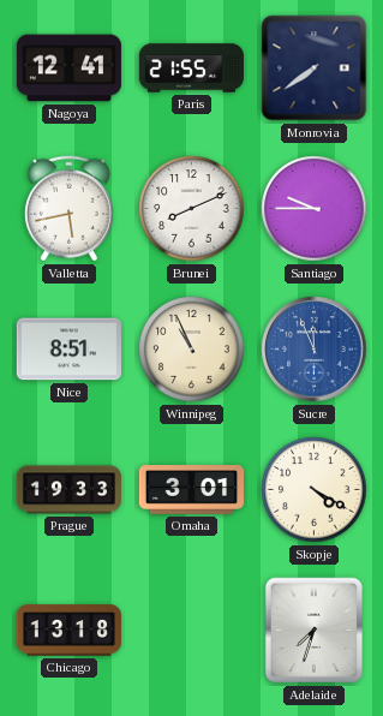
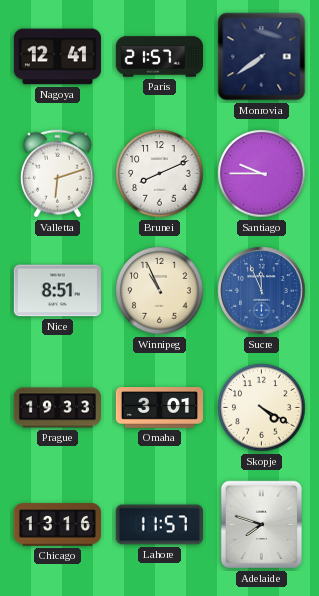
Paris: 21:55 -> 21:57 (159, 57)
Valletta: 5:43 -> 6:12 (57, 174)
Chicago: 13:18 -> 13:16 (57, 525)
Lahore: none -> 11:57 (159, 525)
Adelaide: 7:33 -> 7:48 (262, 525)
